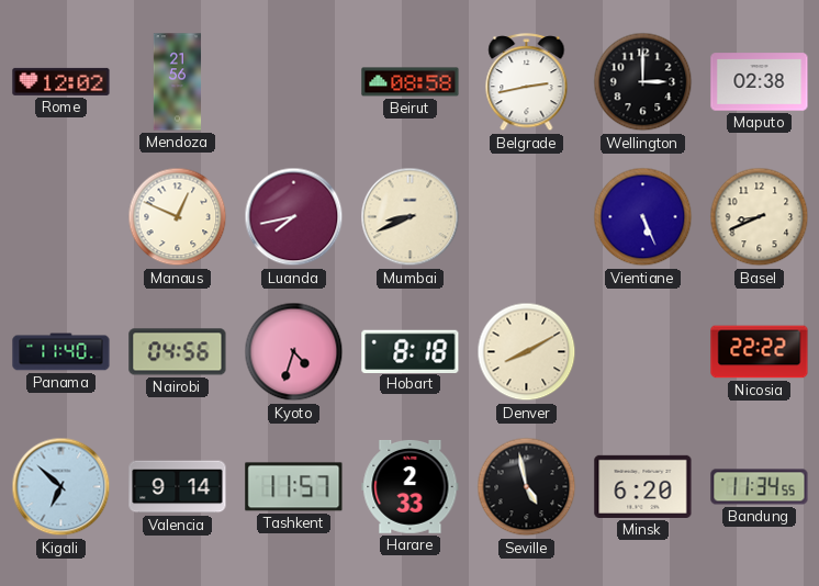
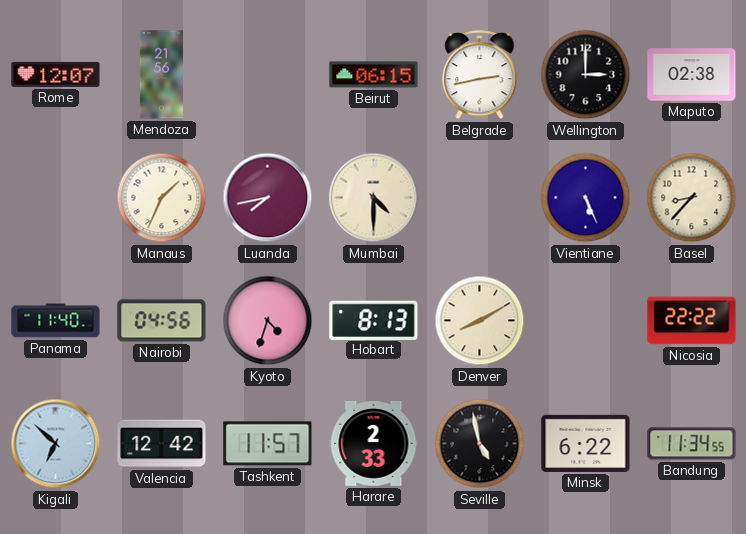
Rome: 12:02 -> 12:07 (56, 74)
Beirut: 08:58 -> 06:15 (374, 75)
Manaus: 12:49 -> 1:34 (162, 198)
Mumbai: 8:41 -> 4:30 (374, 198)
Basel: 8:41 -> 8:37 (692, 198)
Hobart: 8:18 -> 8:13 (374, 320)
Valencia: 9:14 -> 12:42 (162, 444)
Minsk: 6:20 -> 6:22 (586, 443)
